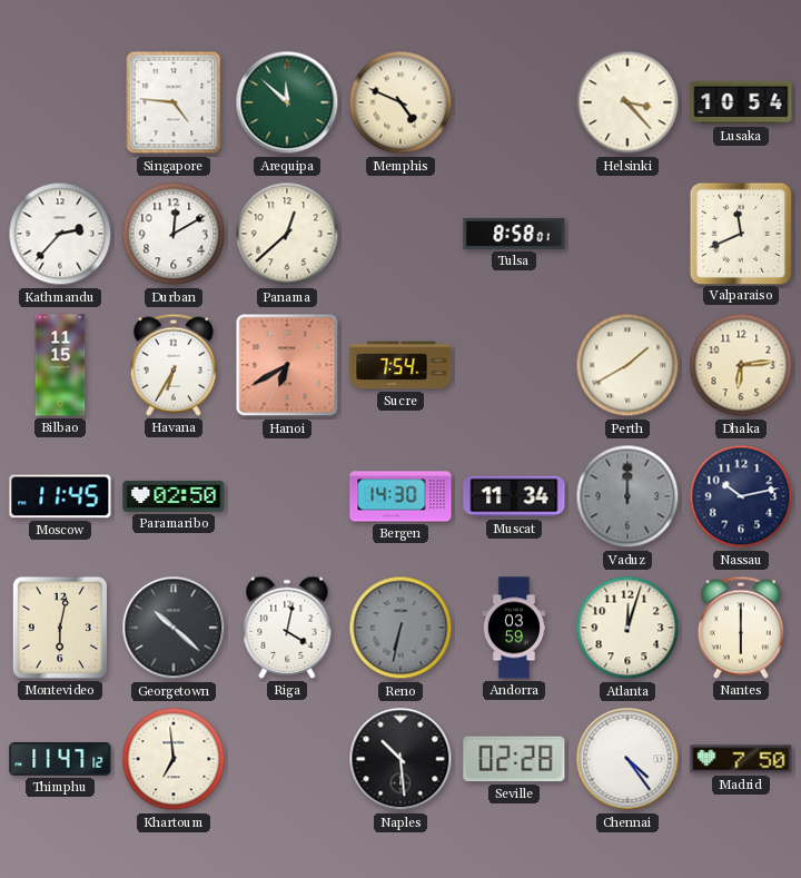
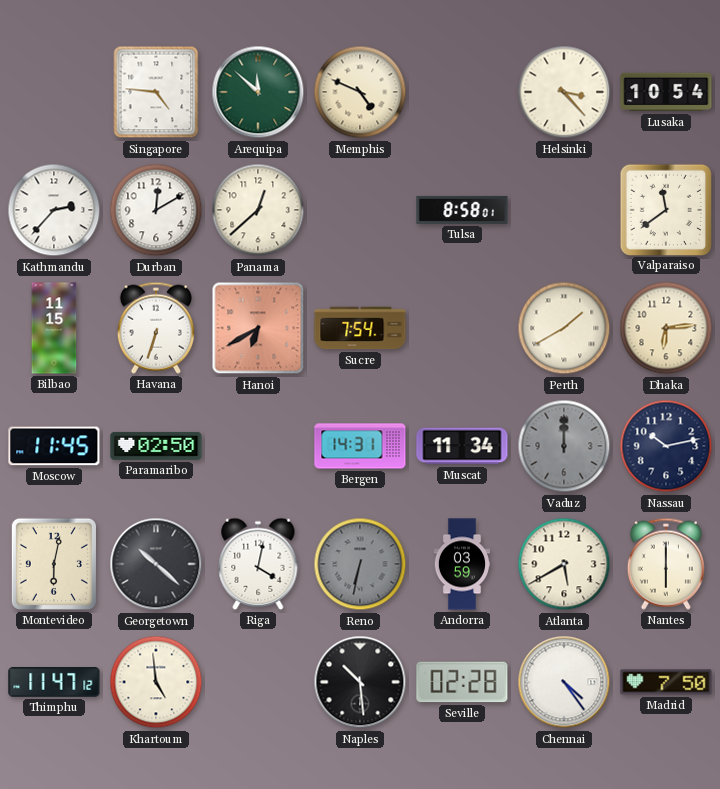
Valparaiso: 11:41 -> 11:39 (665, 209)
Havana: 6:35 -> 6:33 (156, 328)
Bergen: 14:30 -> 14:31 (360, 446)
Atlanta: 12:03 -> 5:40 (564, 564)
Khartoum: 6:59 -> 4:59 (156, 682)
